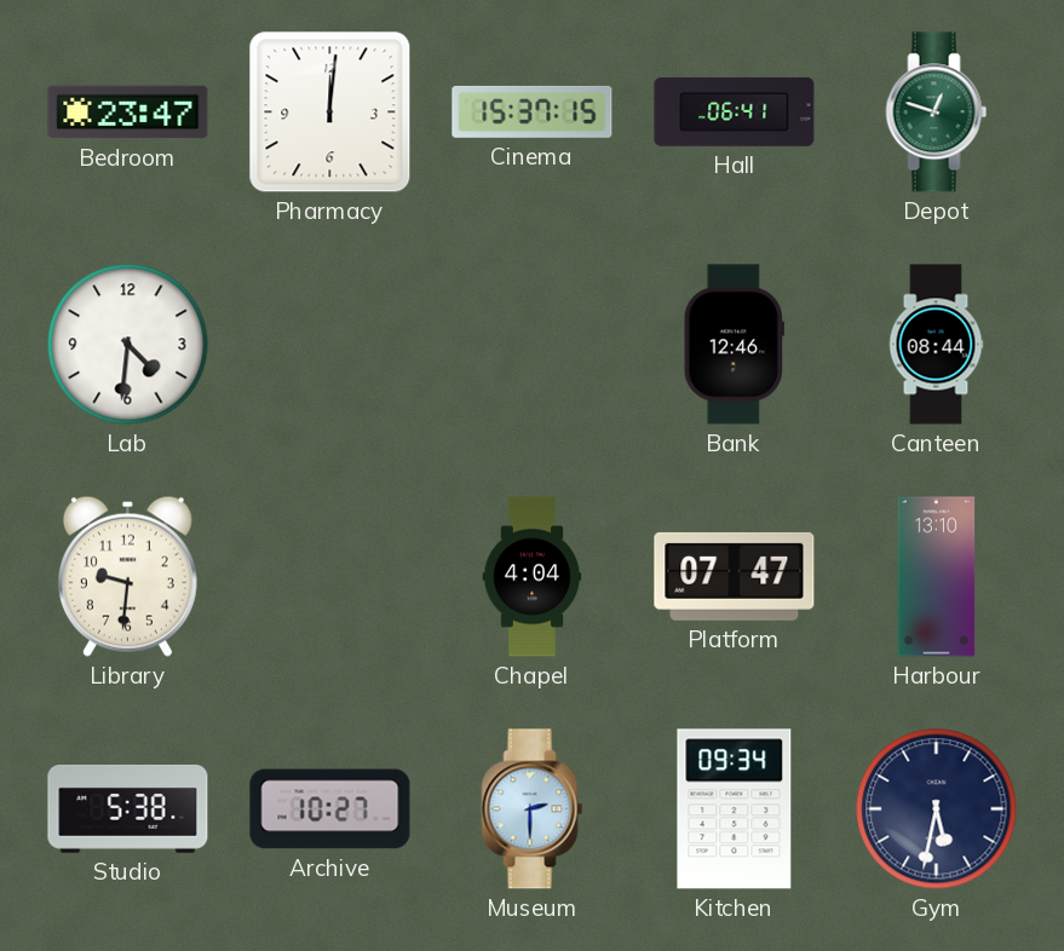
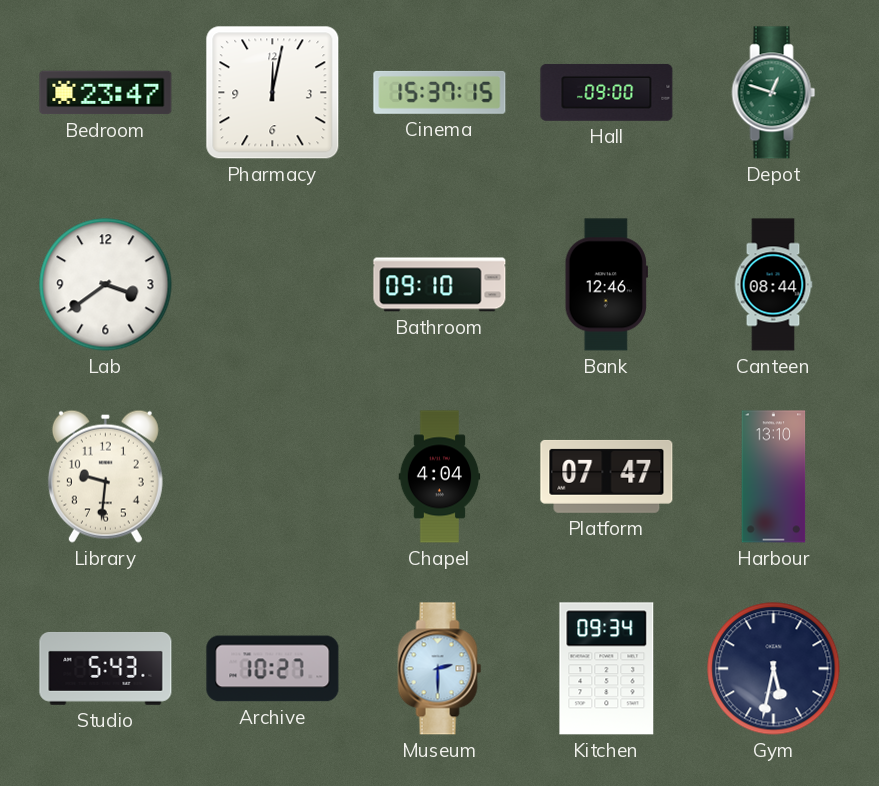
Pharmacy: 12:01 -> 12:02 (273, 93)
Hall: 06:41 -> 09:00 (607, 92)
Lab: 4:31 -> 3:39 (106, 285)
Bathroom: none -> 09:10 (440, 285)
Studio: 5:38 -> 5:43 (106, 668)
